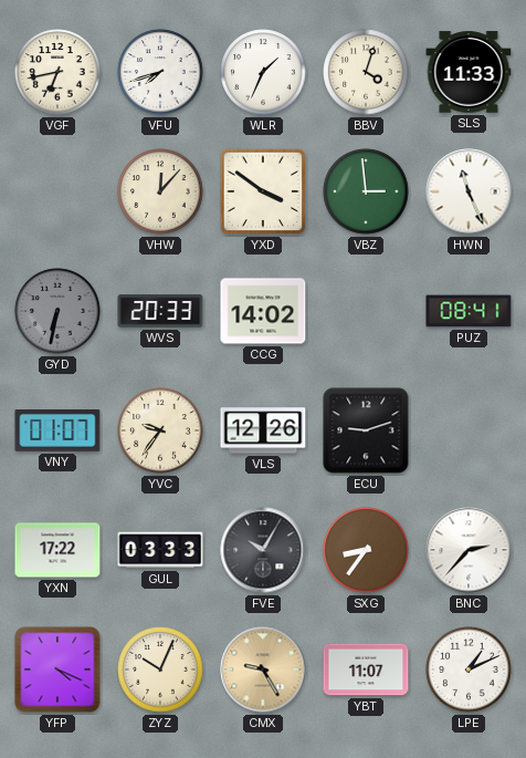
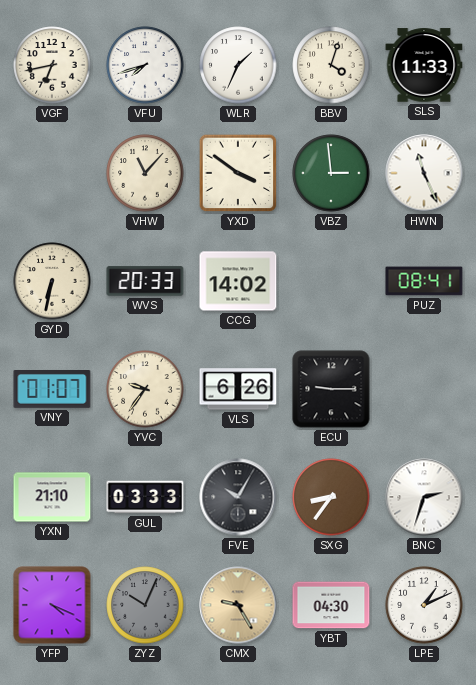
VHW: 12:07 -> 11:07 (145, 173)
GYD dial: grey -> cream (52, 281)
VLS: 12:26 -> 6:26 (238, 389)
ECU: 9:12 -> 9:15 (331, 389)
YXN: 17:22 -> 21:10 (52, 497)
BNC: 2:37 -> 2:33 (424, 497)
ZYZ dial: cream -> grey (145, 605)
YBT: 11:07 -> 04:30 (331, 605)
